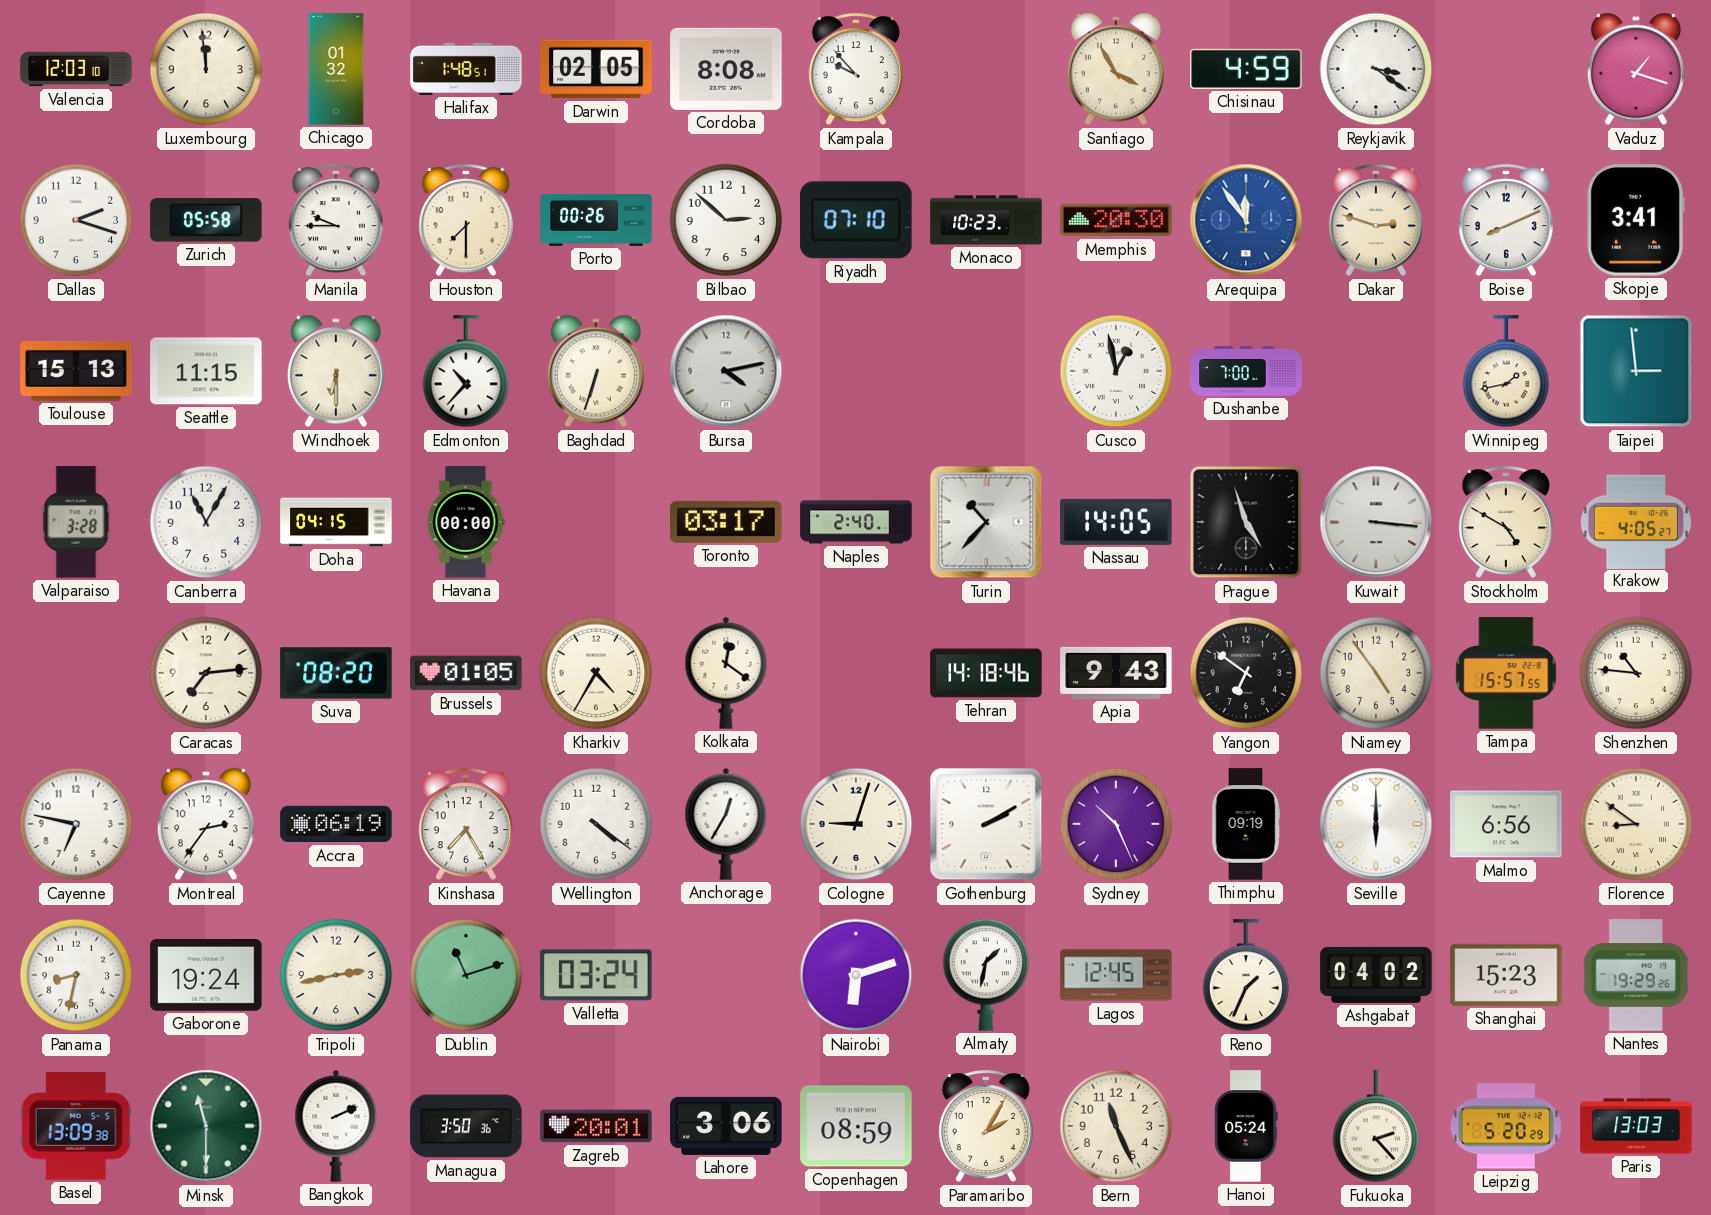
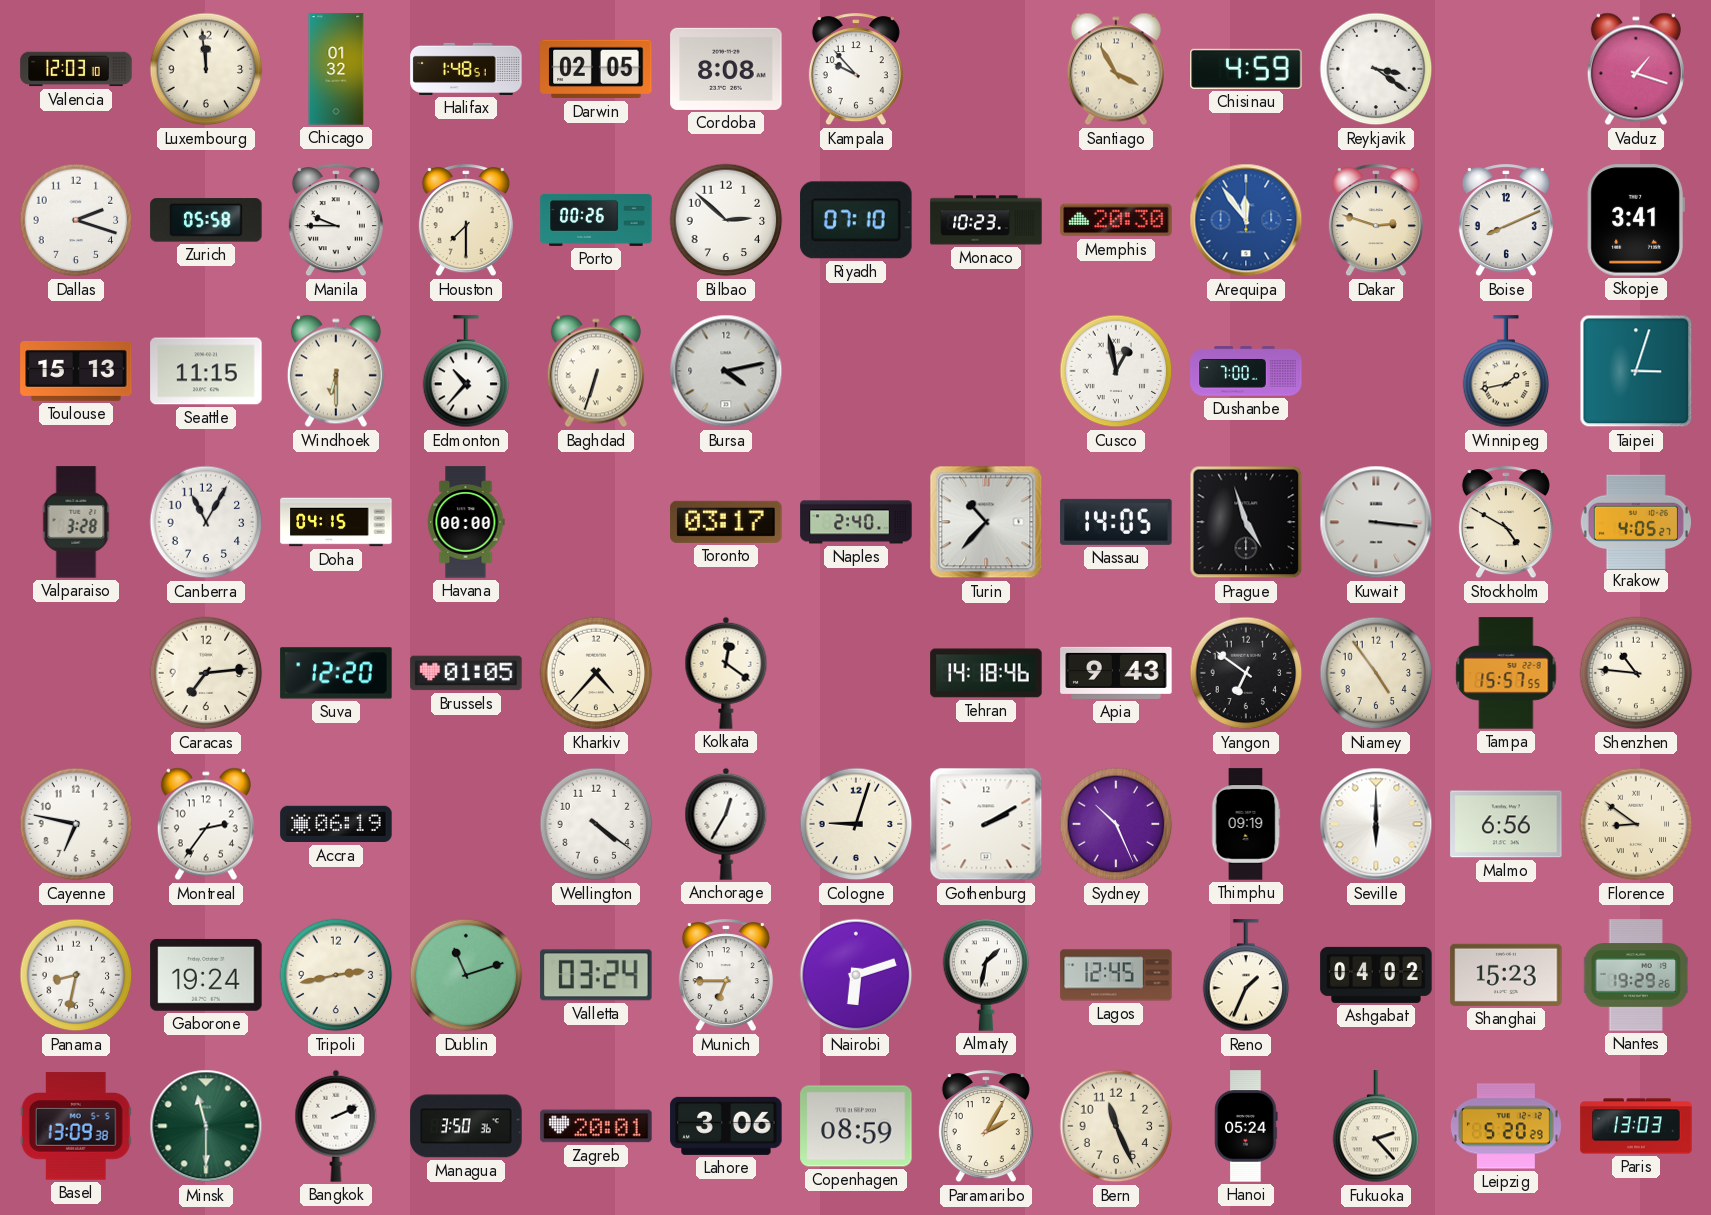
Taipei: 2:59 -> 3:03 (1636, 371)
Suva: 08:20 -> 12:20 (336, 673)
Kharkiv: 4:35 -> 4:37 (596, 673)
Kinshasa: 7:25 -> none (466, 825)
Munich: none -> 6:45 (726, 976)
